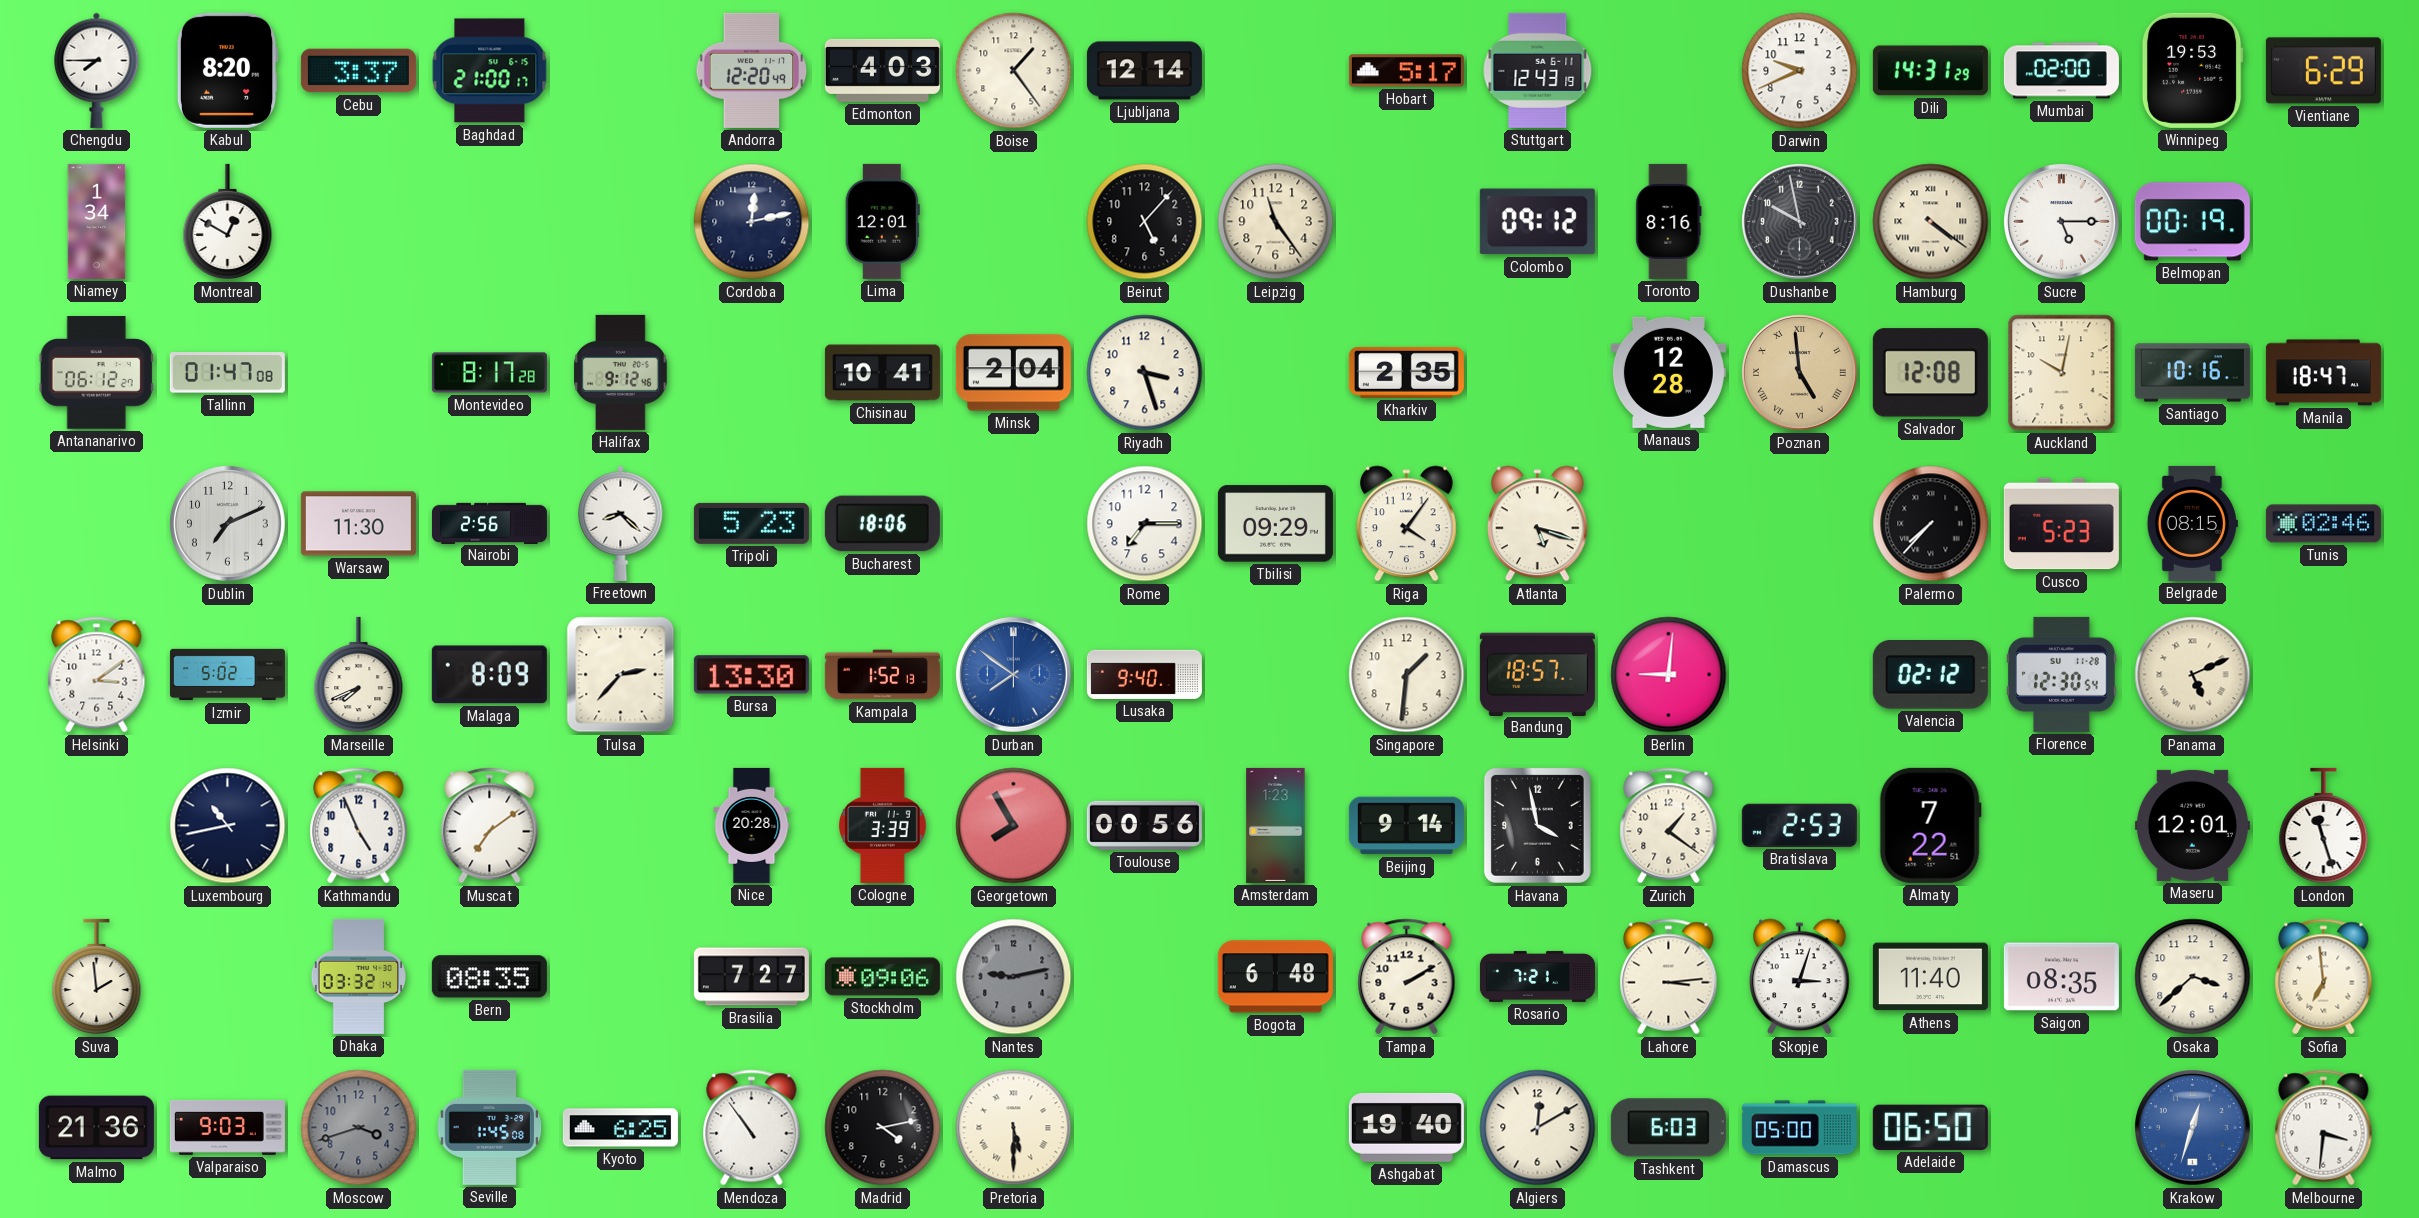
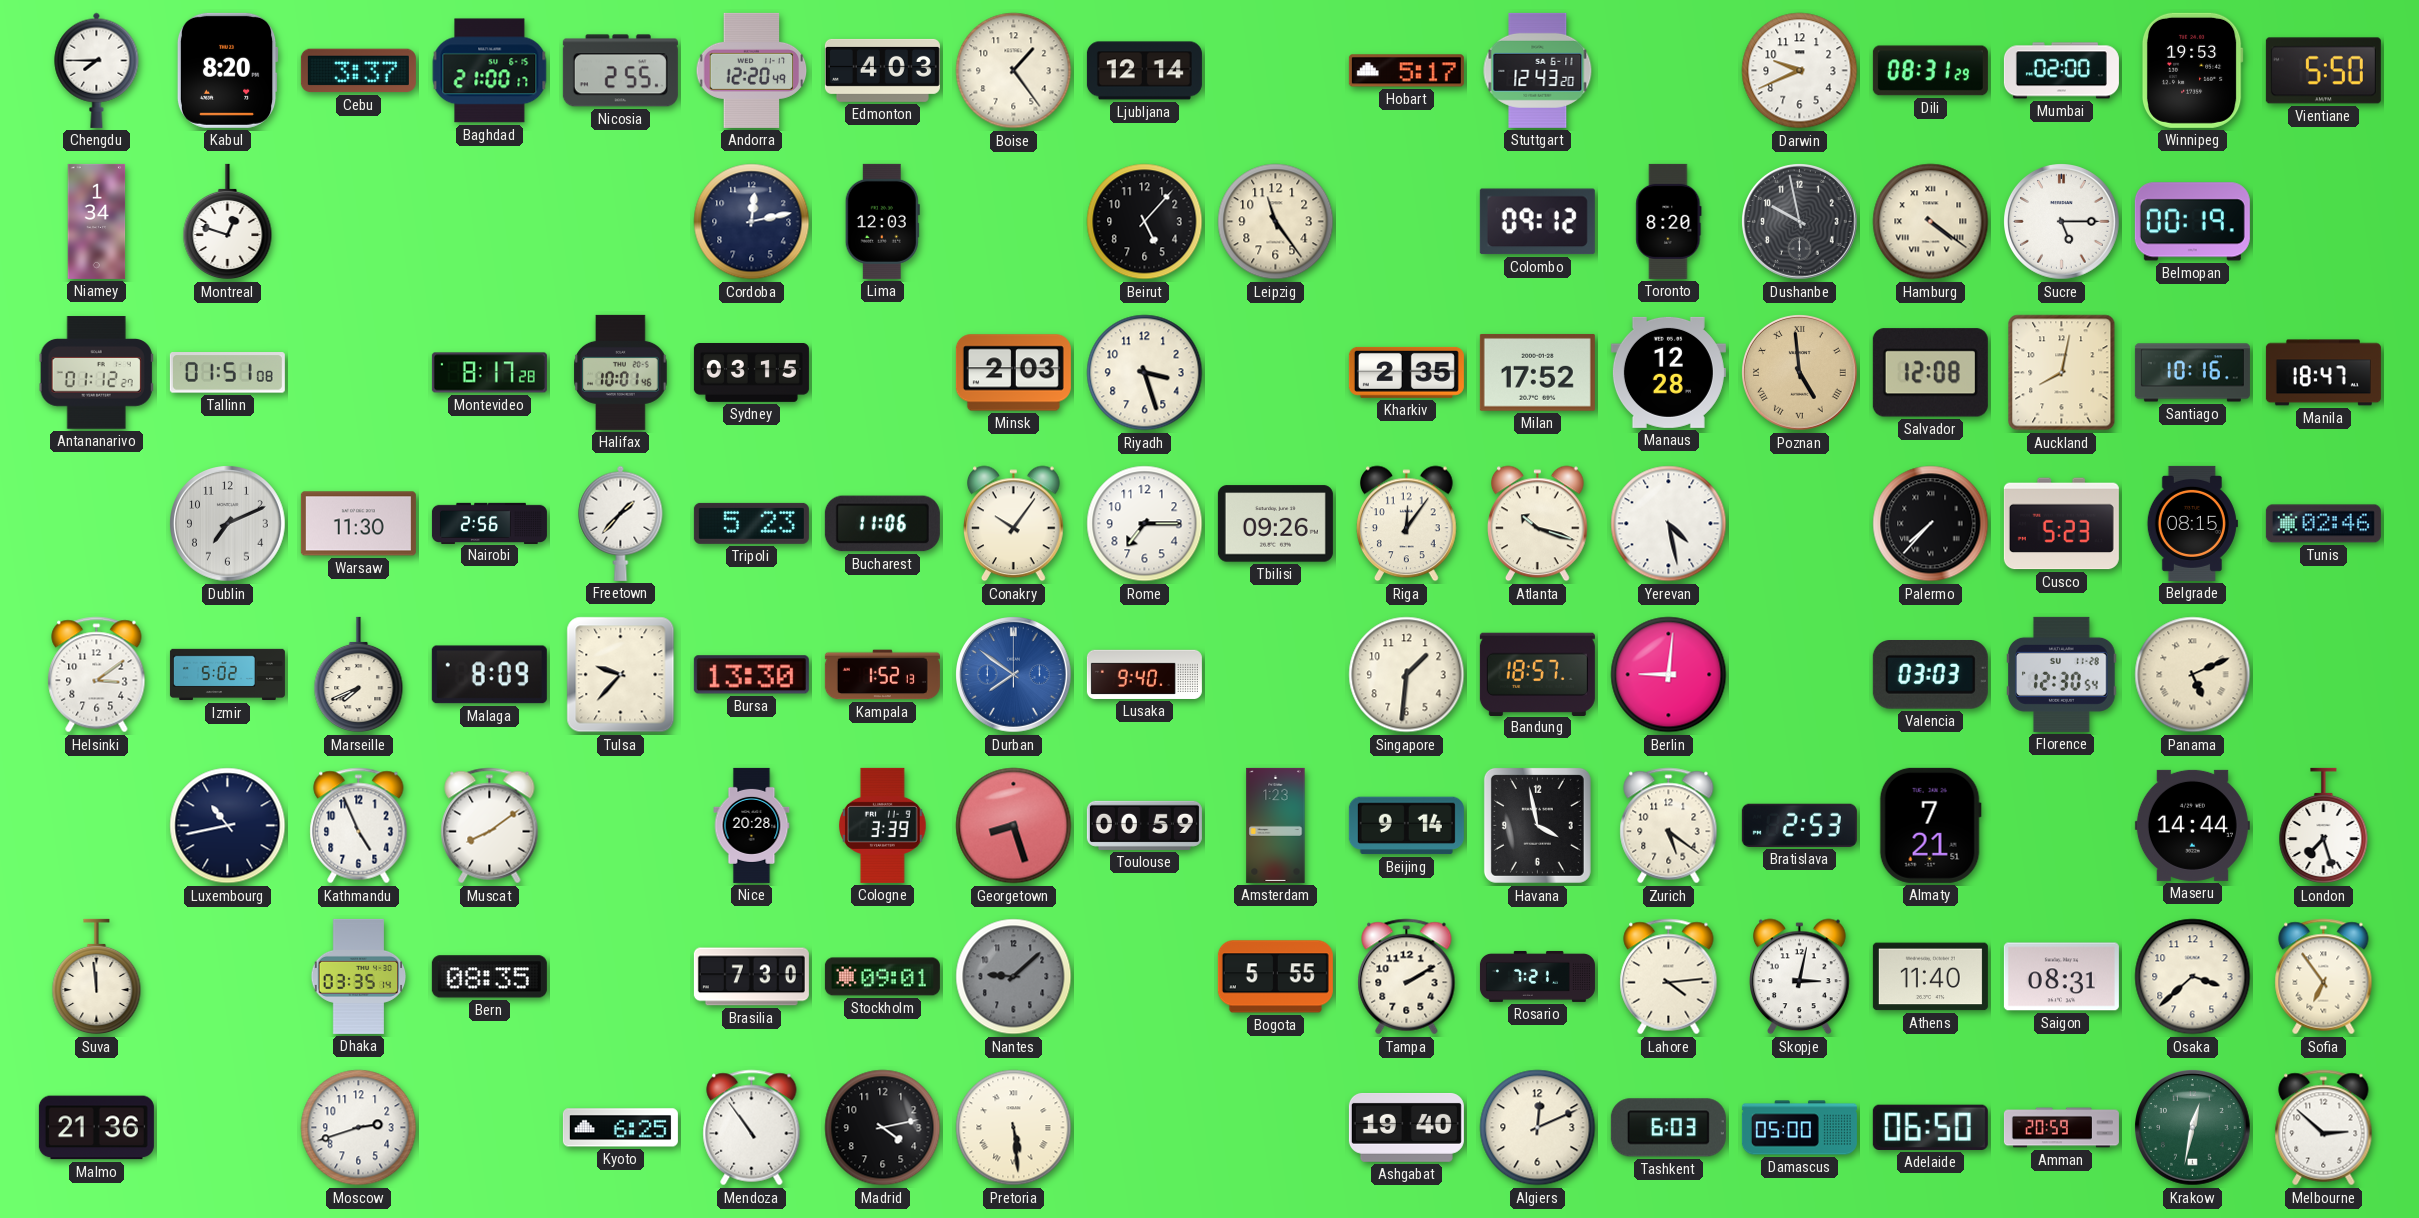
Nicosia: none -> 2:55 (620, 71)
Stuttgart: 12:43:19 -> 12:43:20 (1538, 70)
Dili: 14:31 -> 08:31 (1930, 71)
Vientiane: 6:29 -> 5:50 (2323, 71)
Montreal: 12:50 -> 12:48 (228, 222)
Lima: 12:01 -> 12:03 (882, 221)
Toronto: 8:16 -> 8:20 (1669, 221)
Antananarivo: 06:12 -> 01:12 (96, 373)
Tallinn: 01:47 -> 01:51 (227, 373)
Halifax: 9:12 -> 10:01 (621, 372)
Sydney: none -> 03:15 (751, 373)
Chisinau: 10:41 -> none (882, 373)
Minsk: 2:04 -> 2:03 (1013, 373)
Milan: none -> 17:52 (1537, 372)
Auckland: 10:02 -> 8:02 (2062, 373)
Freetown: 8:22 -> 1:37 (621, 523)
Bucharest: 18:06 -> 11:06 (882, 524)
Conakry: none -> 10:06 (1014, 524)
Tbilisi: 09:29 -> 09:26 (1275, 524)
Riga: 4:06 -> 12:06 (1407, 524)
Atlanta: 5:18 -> 10:18 (1538, 524)
Yerevan: none -> 4:28 (1669, 524)
Tulsa: 2:37 -> 9:37 (621, 675)
Valencia: 02:12 -> 03:03 (1930, 675)
Muscat: 7:09 -> 8:09 (490, 826)
Georgetown: 7:55 -> 8:27 (1014, 826)
Toulouse: 00:56 -> 00:59 (1144, 825)
Zurich: 1:21 -> 5:21 (1669, 826)
Almaty: 7:22 -> 7:21 (1930, 825)
Maseru: 12:01 -> 14:44 (2192, 825)
London: 11:27 -> 7:27 (2324, 826)
Suva: 1:59 -> 11:59 (97, 977)
Dhaka: 03:32 -> 03:35 (359, 976)
Brasilia: 7:27 -> 7:30 (751, 977)
Stockholm: 09:06 -> 09:01 (882, 977)
Nantes: 9:13 -> 9:08 (1014, 977)
Bogota: 6:48 -> 5:55 (1275, 977)
Lahore: 3:14 -> 4:14 (1669, 977)
Skopje: 3:03 -> 3:02 (1800, 977)
Saigon: 08:35 -> 08:31 (2061, 977)
Sofia: 6:59 -> 6:54 (2324, 977)
Valparaiso: 9:03 -> none (227, 1127)
Moscow: 3:42 -> 2:42 (359, 1128)
Moscow dial: grey -> white (359, 1128)
Seville: 1:45 -> none (490, 1127)
Pretoria: 5:30 -> 5:29 (1014, 1128)
Algiers: 12:10 -> 12:11 (1538, 1128)
Amman: none -> 20:59 (2061, 1128)
Krakow: 12:33 -> 12:32 (2193, 1128)
Krakow dial: blue -> green (2193, 1128)
Melbourne: 3:31 -> 2:52 (2324, 1128)
